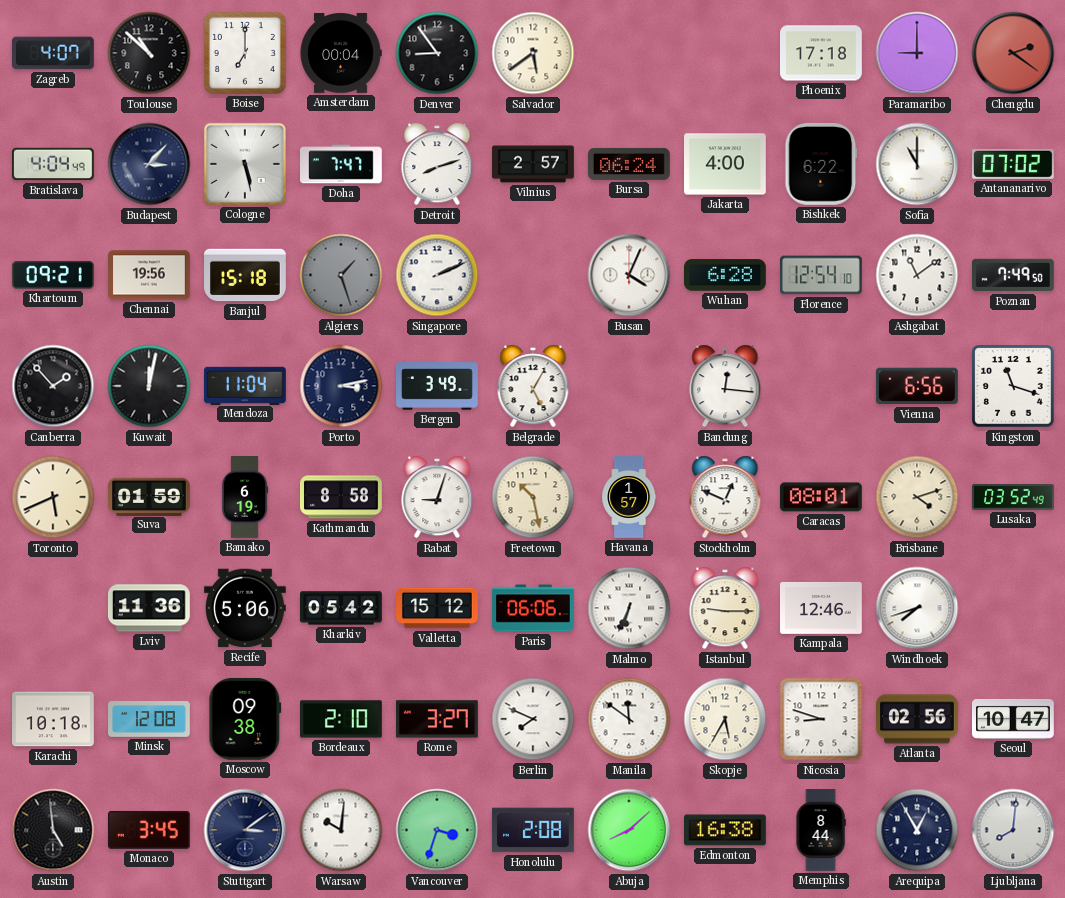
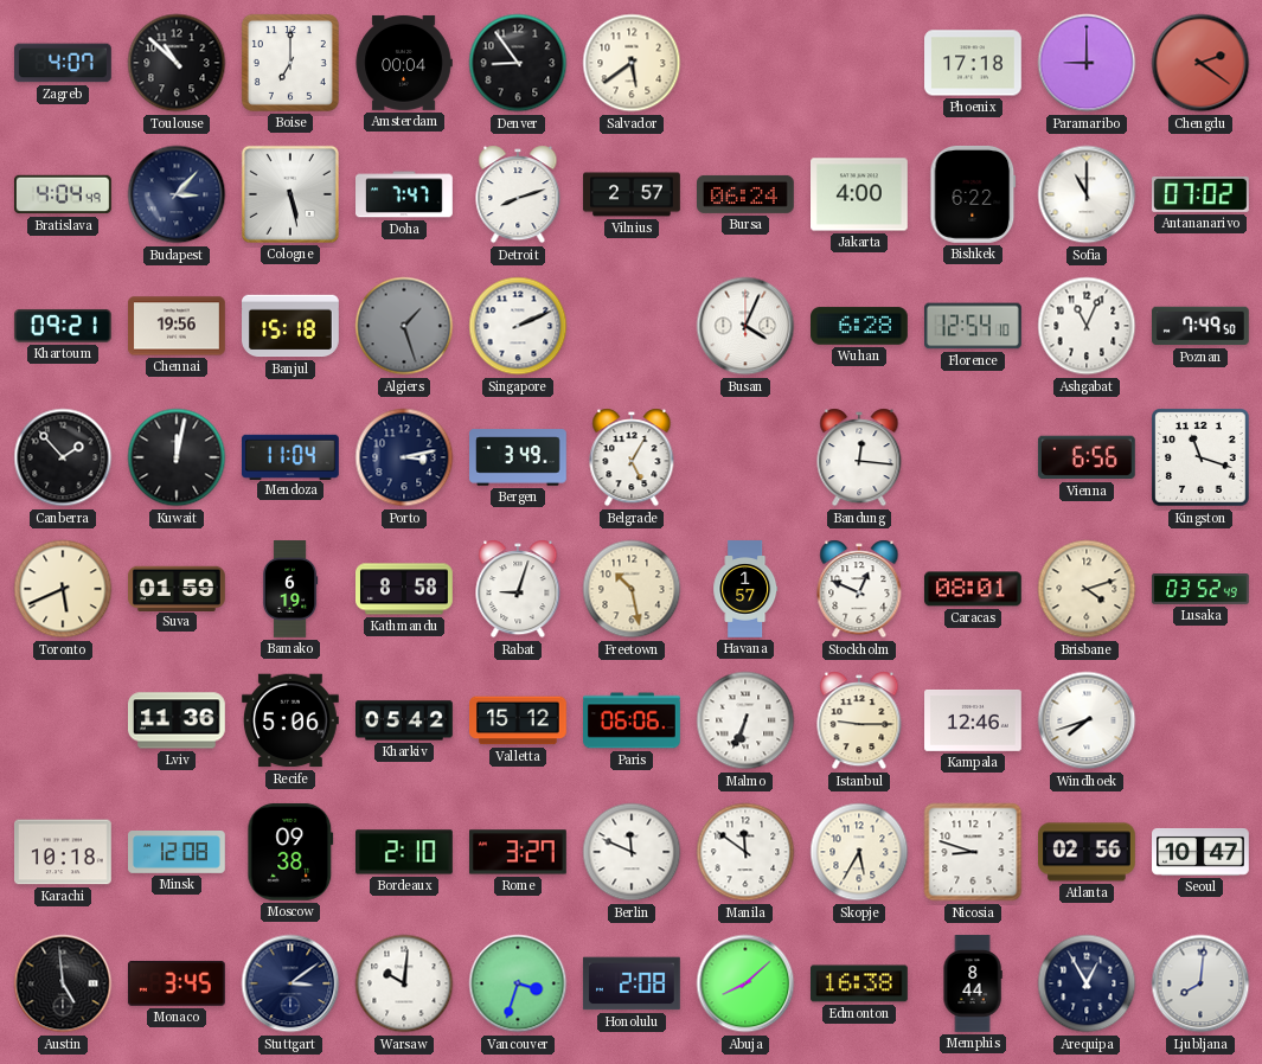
Ashgabat: 11:09 -> 11:04 (1087, 326)
Berlin: 7:49 -> 11:49 (632, 852)
